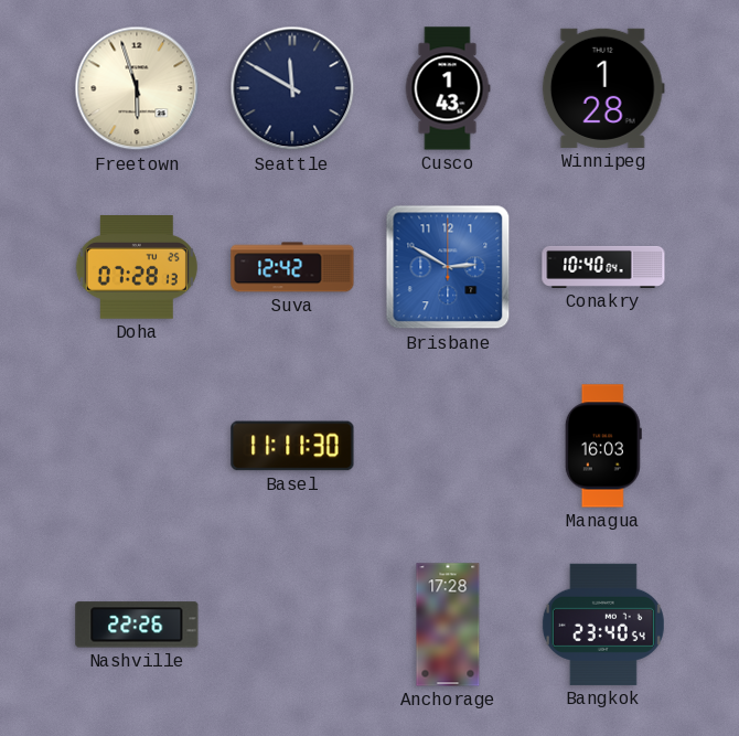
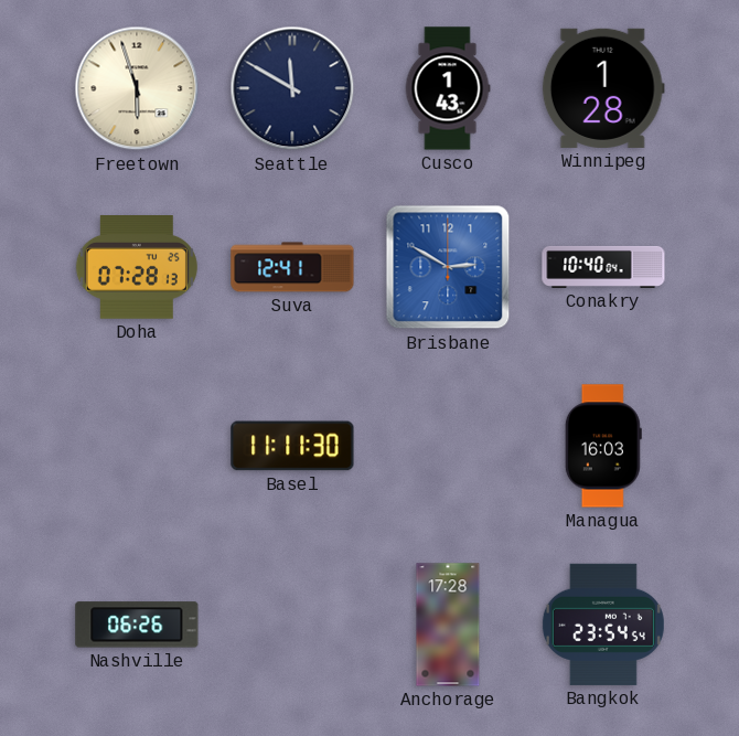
Suva: 12:42 -> 12:41 (292, 267)
Nashville: 22:26 -> 06:26 (137, 625)
Bangkok: 23:40 -> 23:54 (603, 625)
